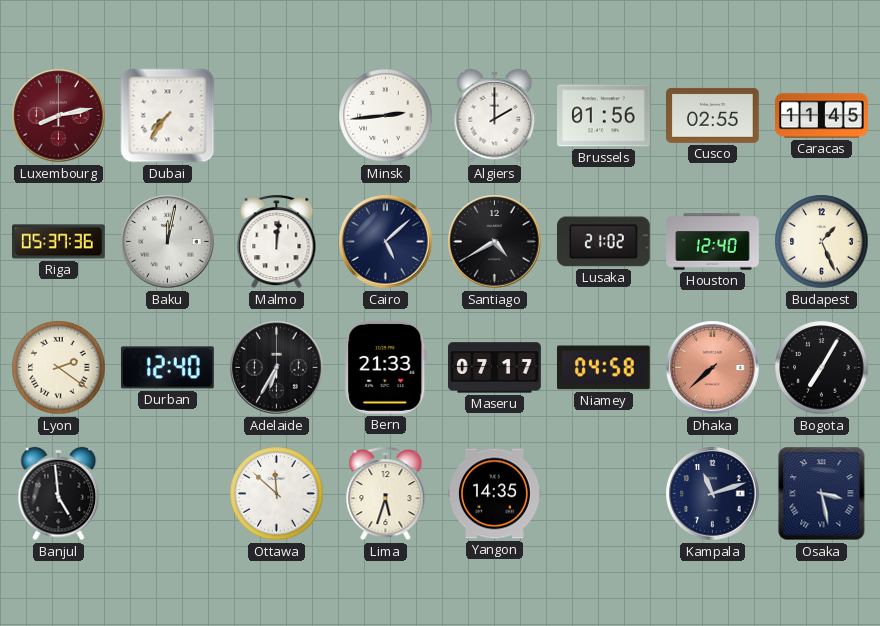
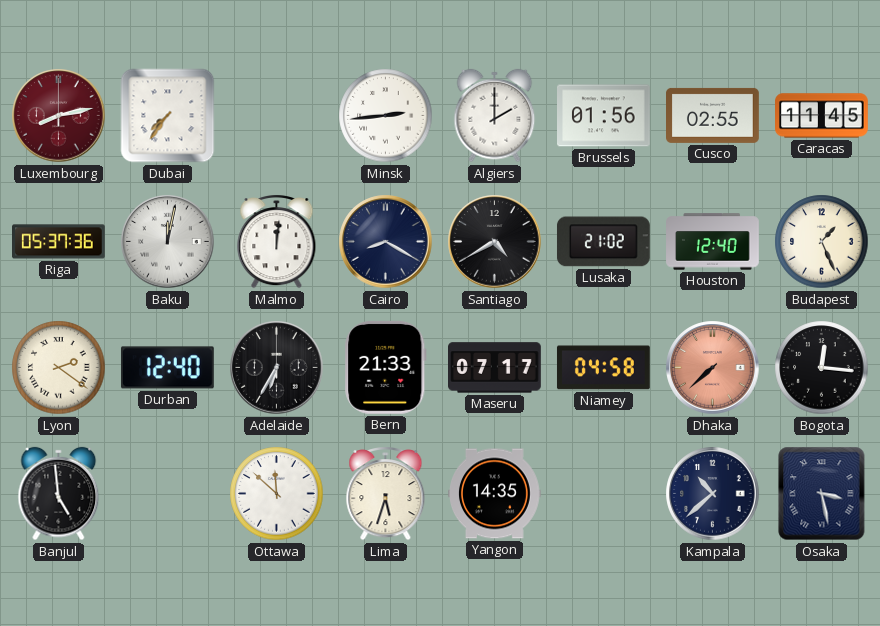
Cairo: 5:08 -> 8:20 (386, 242)
Bogota: 7:05 -> 12:16 (822, 368)
Kampala: 11:12 -> 10:38 (713, 494)
